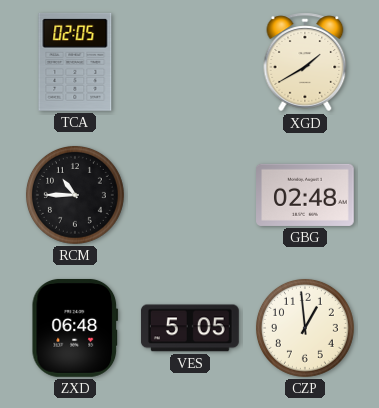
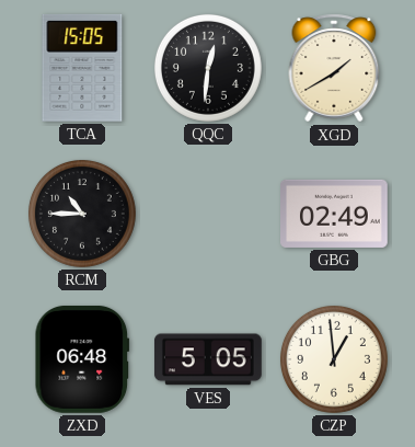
TCA: 02:05 -> 15:05 (82, 68)
QQC: none -> 12:31 (208, 68)
GBG: 02:48 -> 02:49 (335, 214)
